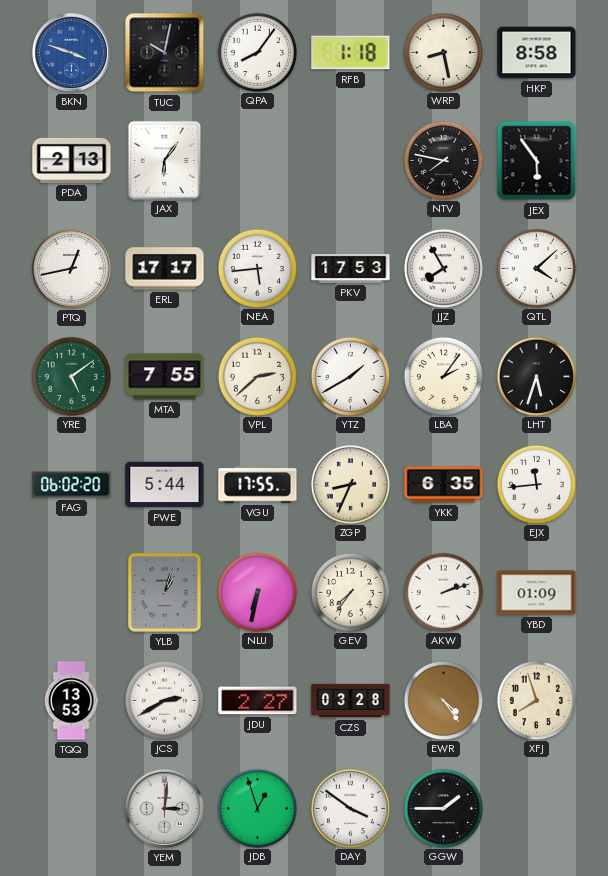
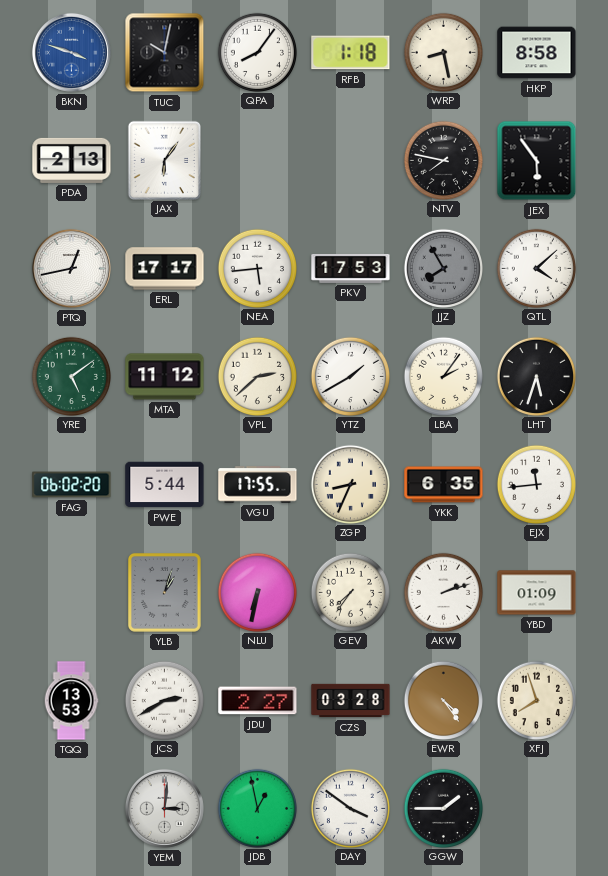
JJZ dial: white -> grey (443, 268)
MTA: 7:55 -> 11:12 (165, 377)
JDB: 12:57 -> 12:58 (257, 808)
